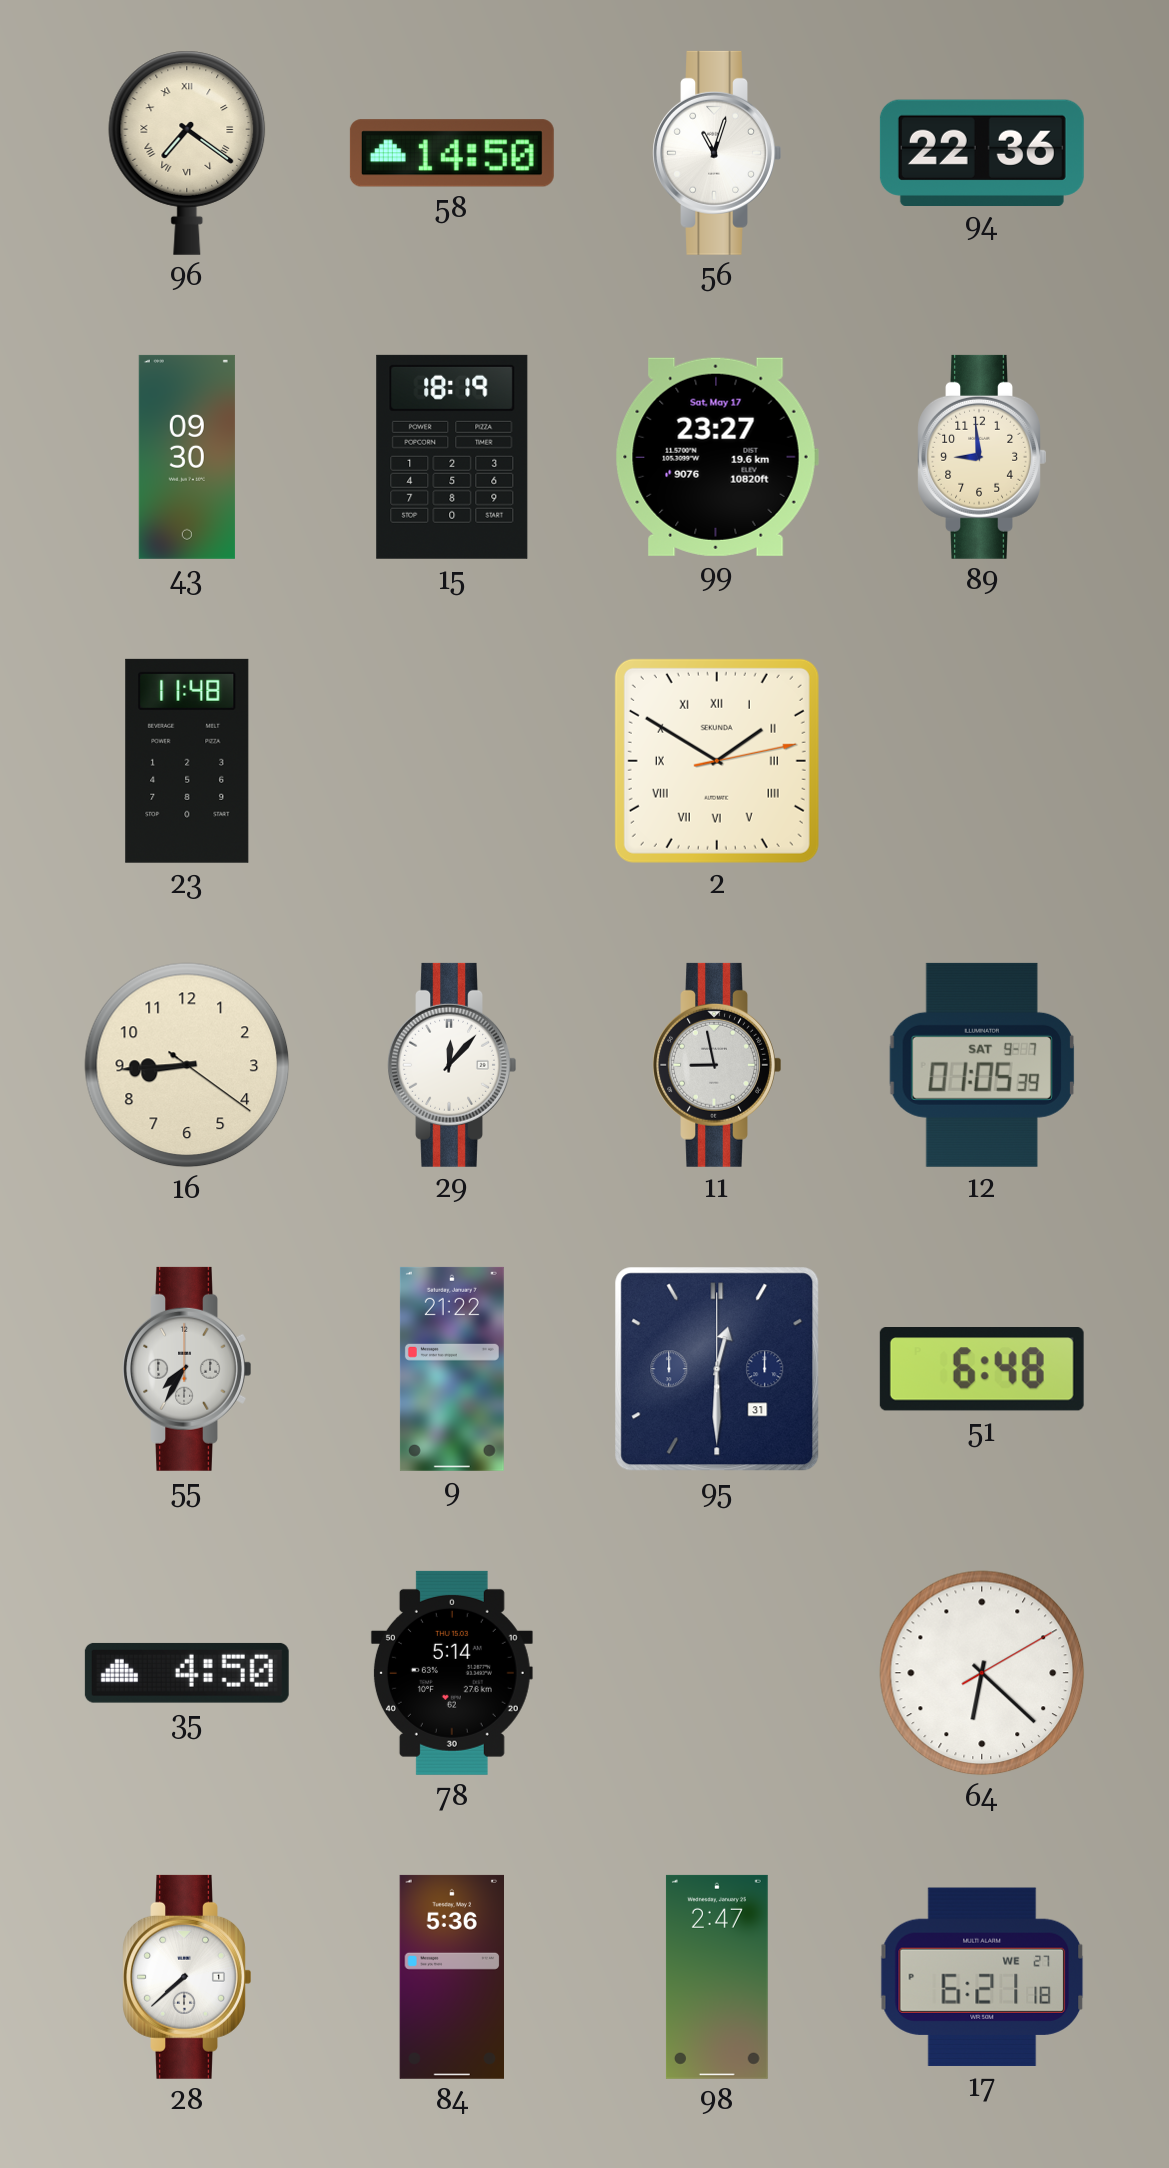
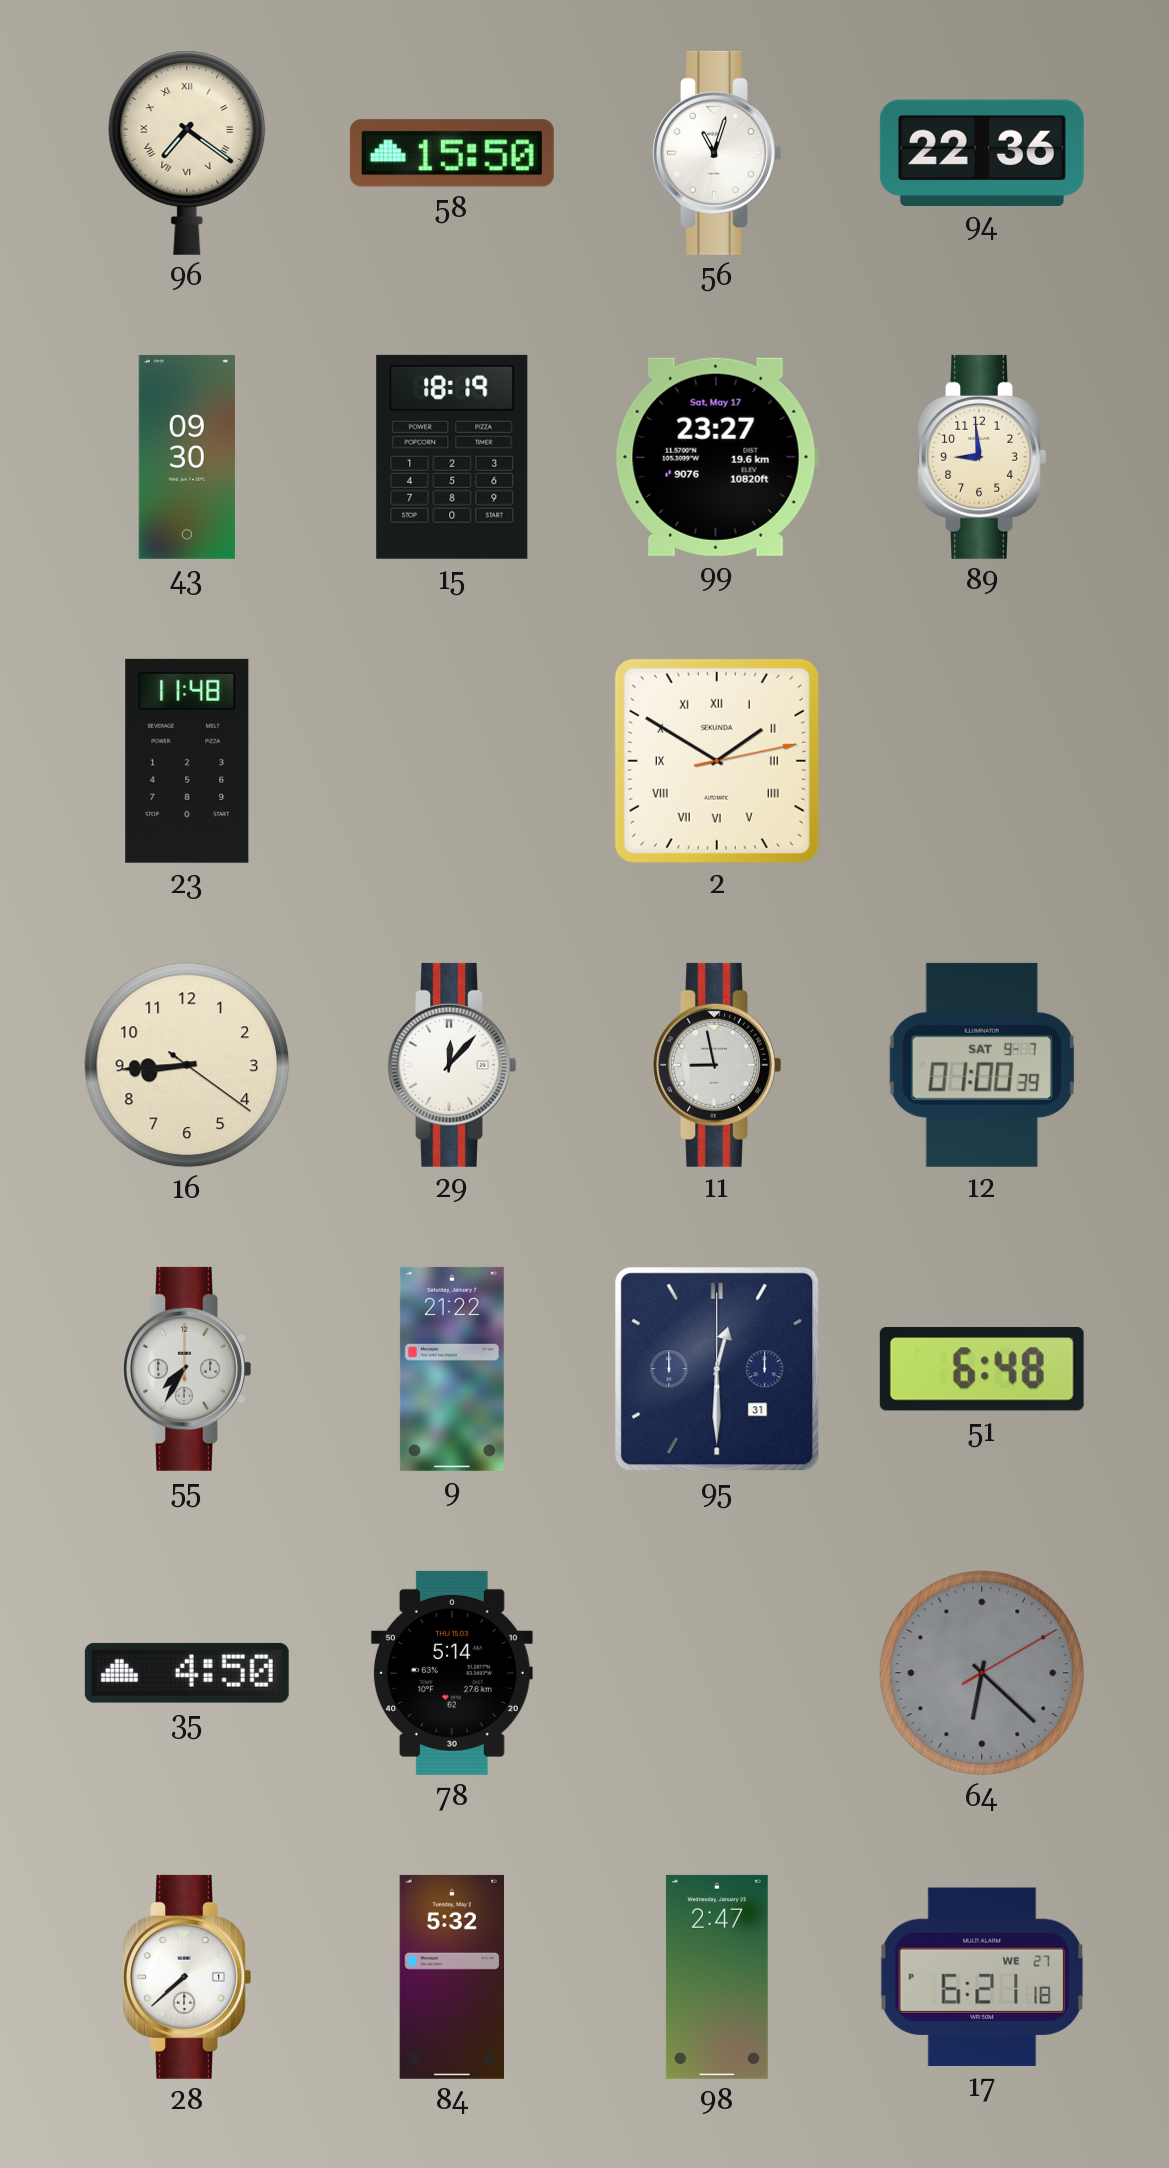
58: 14:50 -> 15:50 (452, 153)
12: 01:05 -> 01:00 (981, 1065)
64 dial: white -> grey (982, 1673)
84: 5:36 -> 5:32 (451, 1977)
